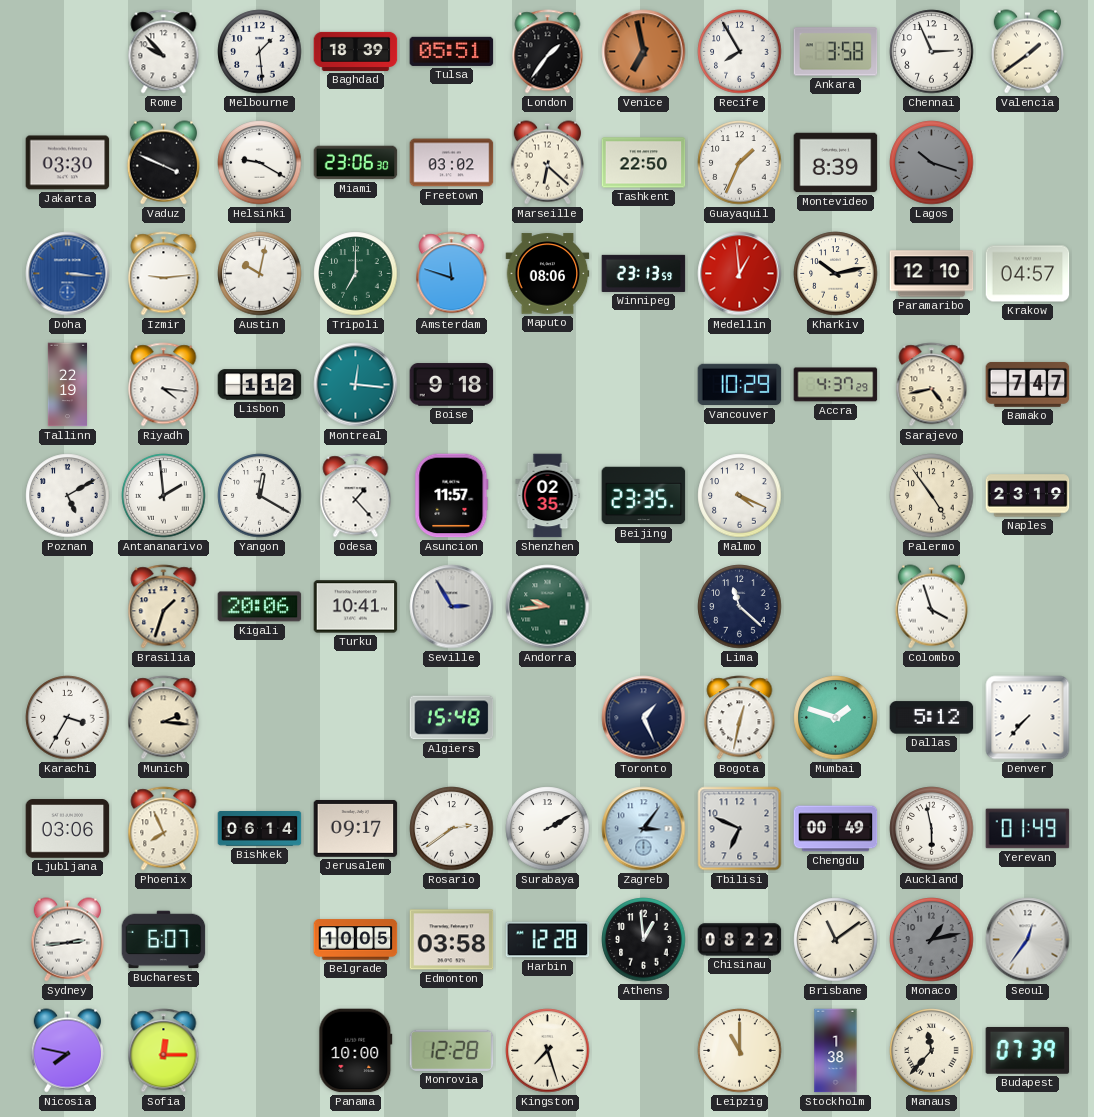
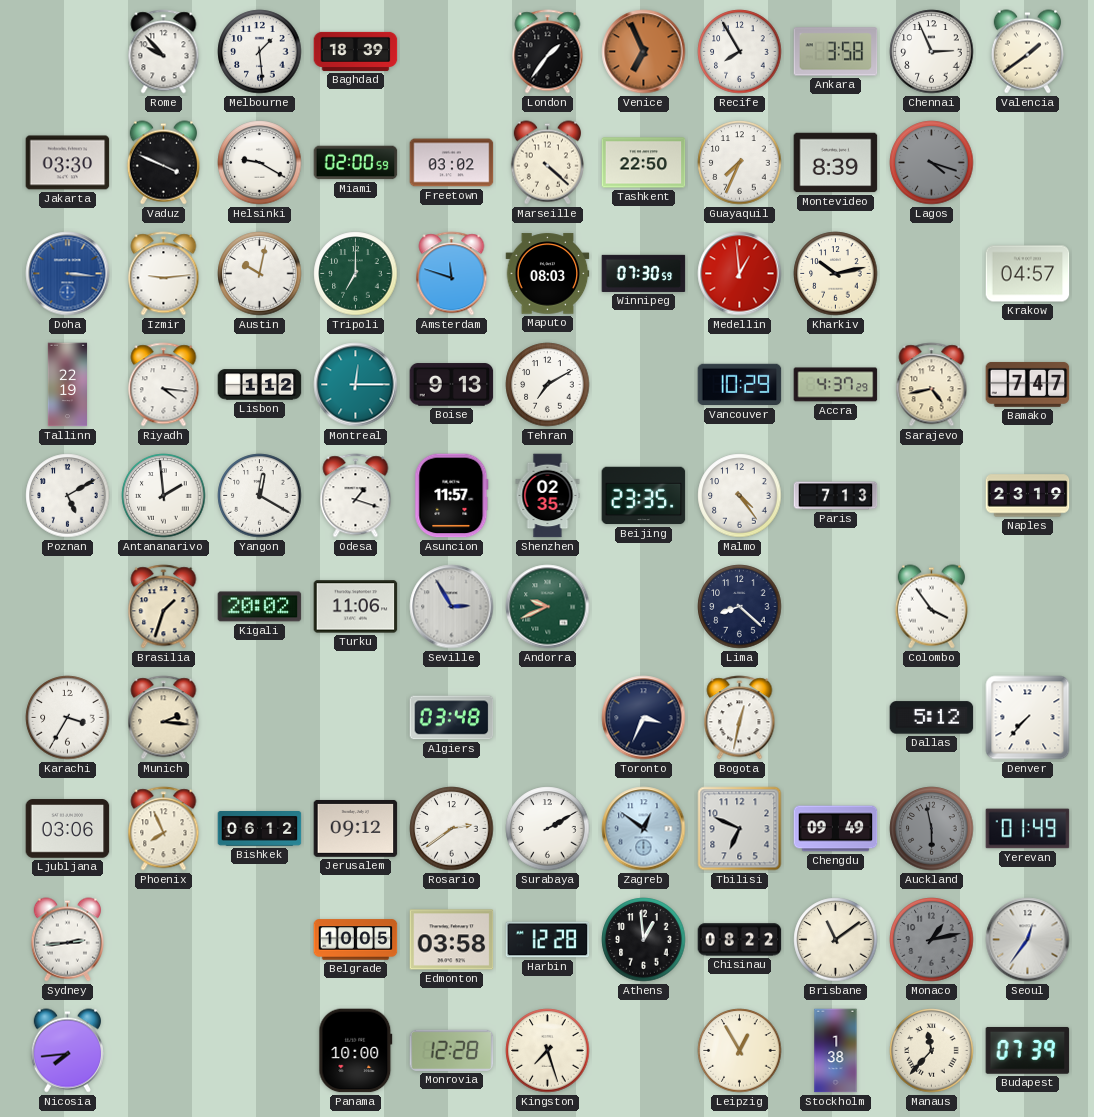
Tulsa: 05:51 -> none (452, 51)
Venice: 6:58 -> 6:56 (644, 52)
Miami: 23:06 -> 02:00 (356, 163)
Marseille: 6:22 -> 4:22 (547, 163)
Guayaquil: 1:34 -> 7:34 (740, 163)
Lagos: 10:18 -> 4:18 (932, 163)
Maputo: 08:06 -> 08:03 (548, 274)
Winnipeg: 23:13 -> 07:30 (644, 273)
Paramaribo: 12:10 -> none (932, 274)
Montreal: 12:16 -> 12:15 (356, 385)
Boise: 9:18 -> 9:13 (452, 385)
Tehran: none -> 7:10 (548, 385)
Odesa: 1:23 -> 1:18 (356, 496)
Malmo: 4:19 -> 4:24 (740, 496)
Paris: none -> 7:13 (836, 496)
Palermo: 4:54 -> none (932, 496)
Kigali: 20:06 -> 20:02 (260, 607)
Turku: 10:41 -> 11:06 (356, 607)
Andorra: 9:44 -> 9:41 (548, 607)
Lima: 11:22 -> 8:22 (740, 607)
Colombo: 3:57 -> 3:54 (931, 607)
Algiers: 15:48 -> 03:48 (452, 718)
Toronto: 1:26 -> 3:34 (644, 718)
Mumbai: 1:48 -> none (836, 718)
Bishkek: 06:14 -> 06:12 (260, 829)
Jerusalem: 09:17 -> 09:12 (356, 828)
Zagreb: 3:06 -> 12:51 (644, 829)
Chengdu: 00:49 -> 09:49 (836, 829)
Auckland dial: white -> grey (932, 829)
Bucharest: 6:07 -> none (164, 940)
Nicosia: 7:47 -> 7:44 (67, 1051)
Sofia: 12:15 -> none (164, 1051)
Leipzig: 11:00 -> 12:55 (740, 1051)
